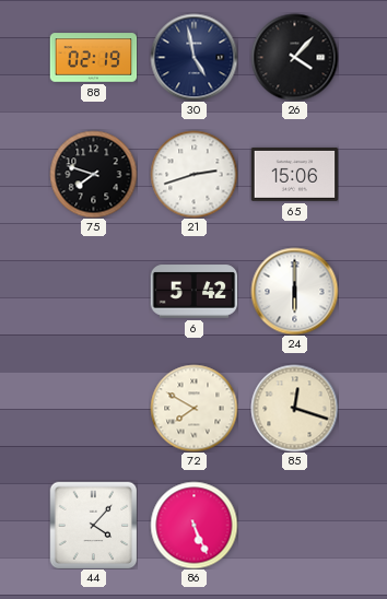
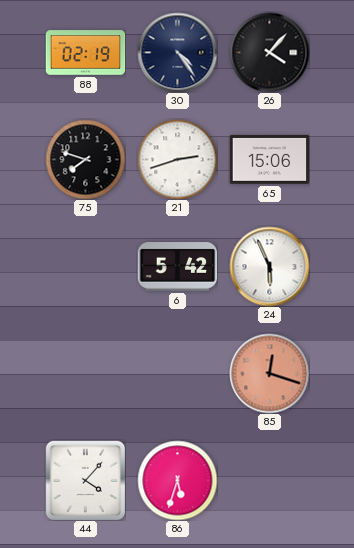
30: 4:58 -> 4:24 (177, 52)
24: 6:00 -> 5:56 (269, 266)
72: 7:50 -> none (193, 408)
85 dial: cream -> salmon (269, 373)
86: 5:26 -> 5:33 (177, 480)
